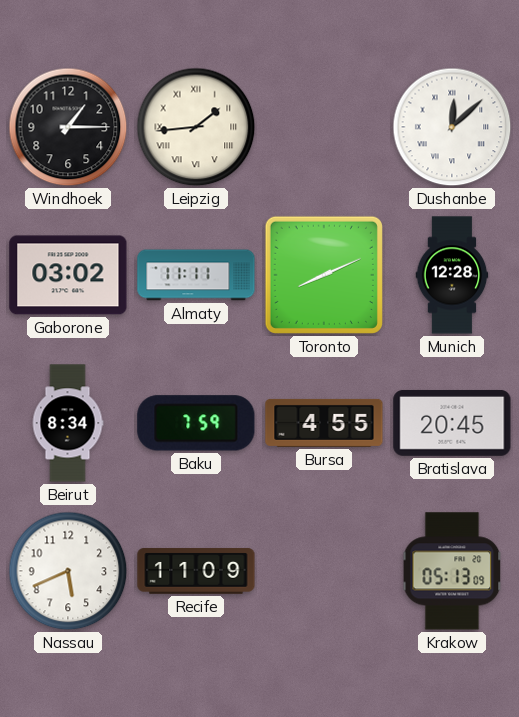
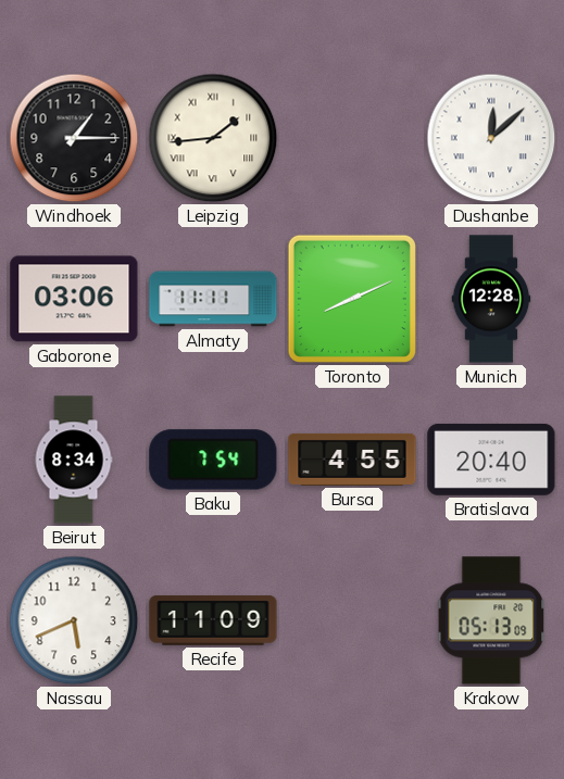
Gaborone: 03:02 -> 03:06 (74, 299)
Baku: 7:59 -> 7:54 (213, 460)
Bratislava: 20:45 -> 20:40 (491, 460)
